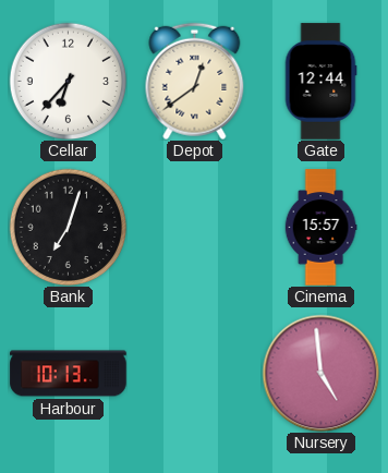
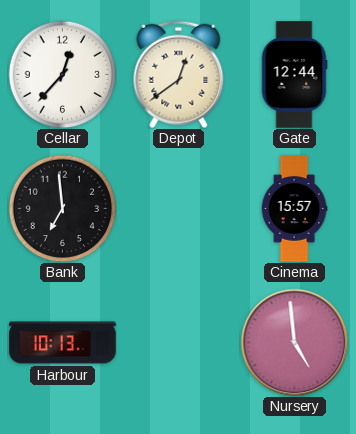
Cellar: 6:37 -> 12:37 (62, 74)
Bank: 7:03 -> 6:59 (62, 208)
